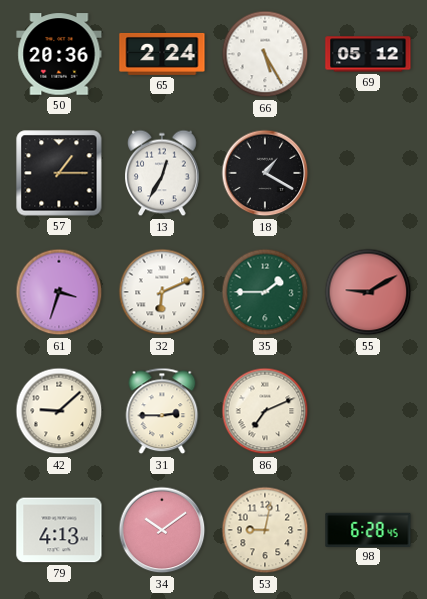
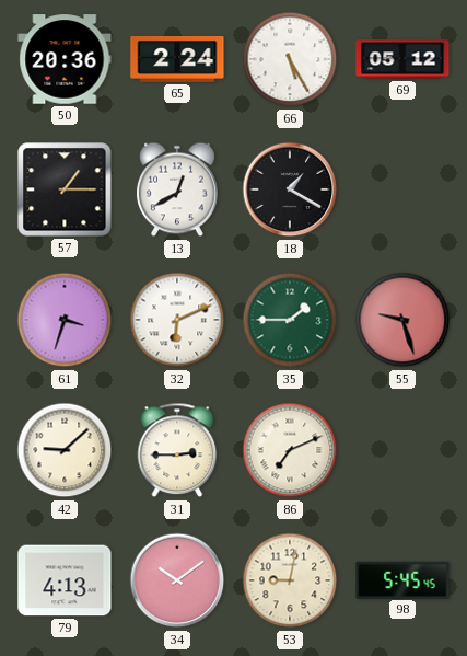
13: 12:35 -> 12:40 (178, 189)
55: 9:10 -> 9:27 (402, 320)
98: 6:28 -> 5:45 (402, 579)
